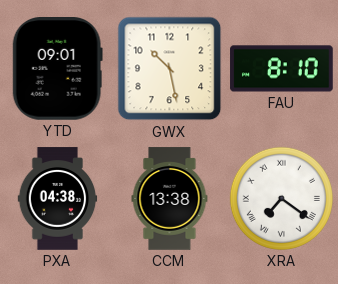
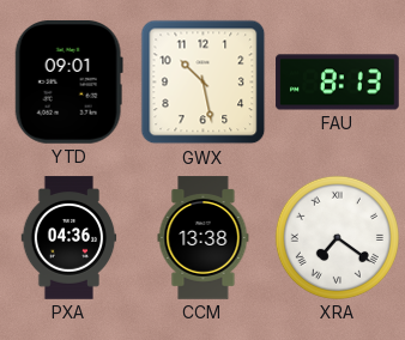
FAU: 8:10 -> 8:13 (338, 83)
PXA: 04:38 -> 04:36 (69, 238)
